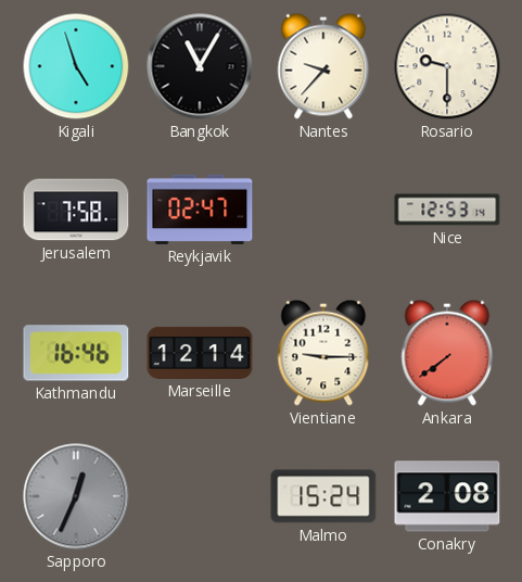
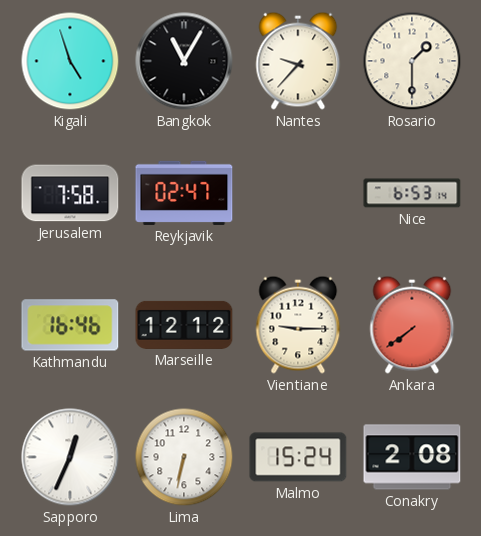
Rosario: 9:30 -> 1:30 (412, 61)
Nice: 12:53 -> 6:53 (412, 193)
Marseille: 12:14 -> 12:12 (184, 325)
Sapporo dial: grey -> white (70, 457)
Lima: none -> 6:32 (184, 457)
